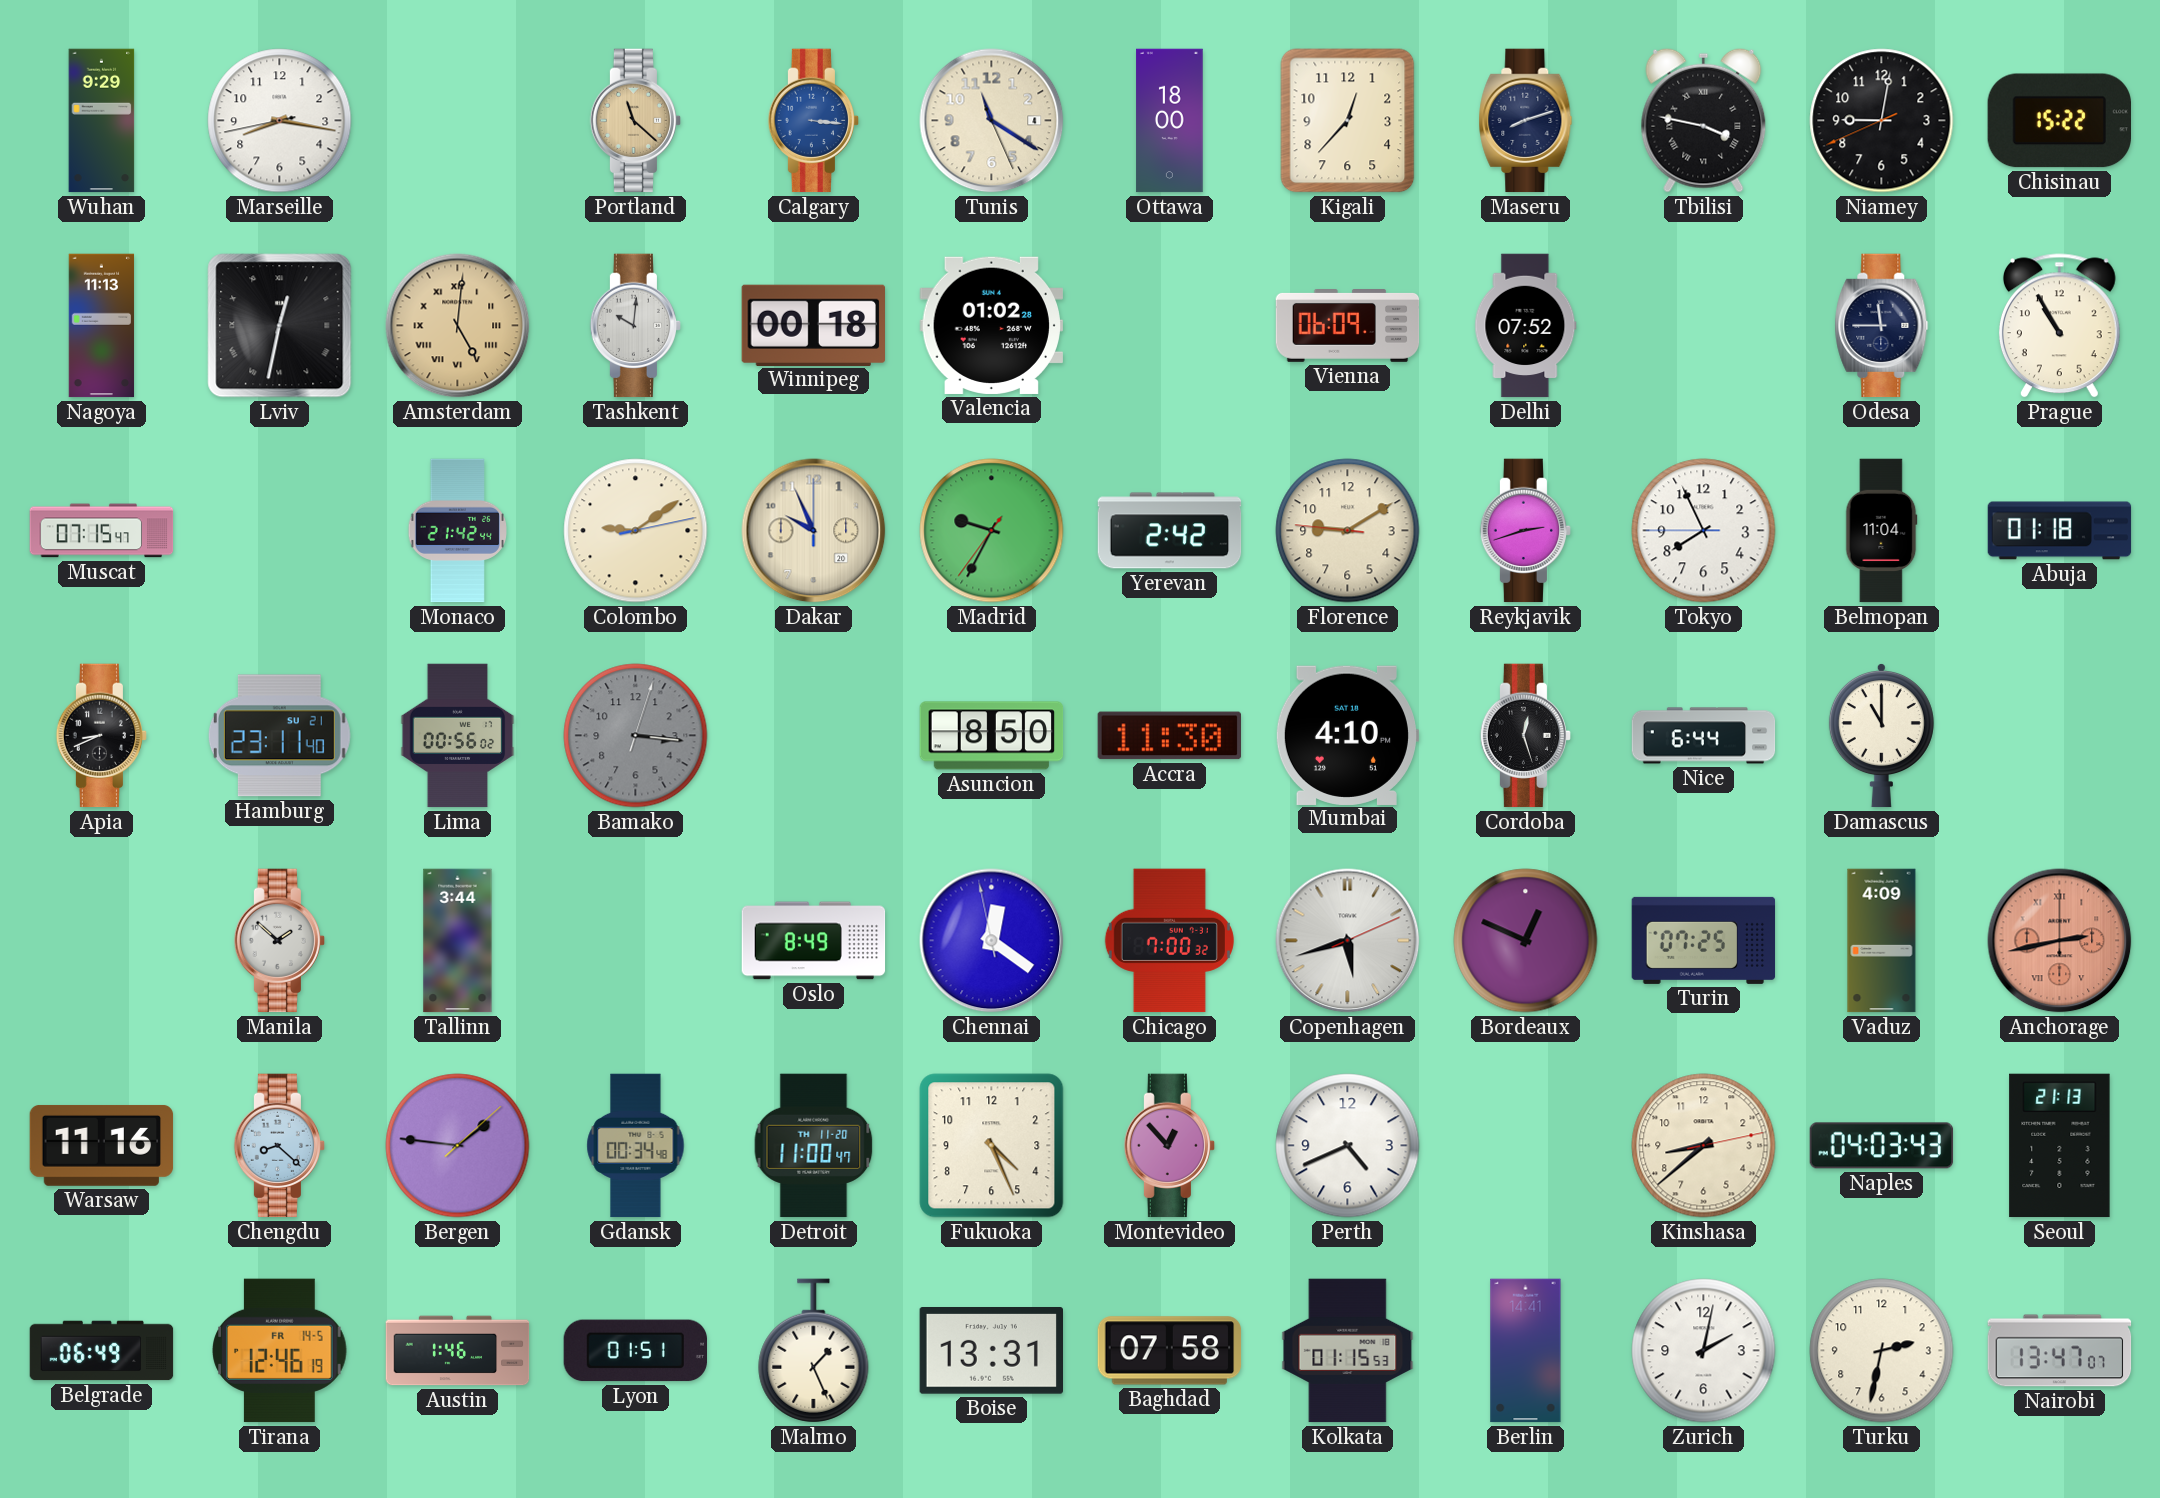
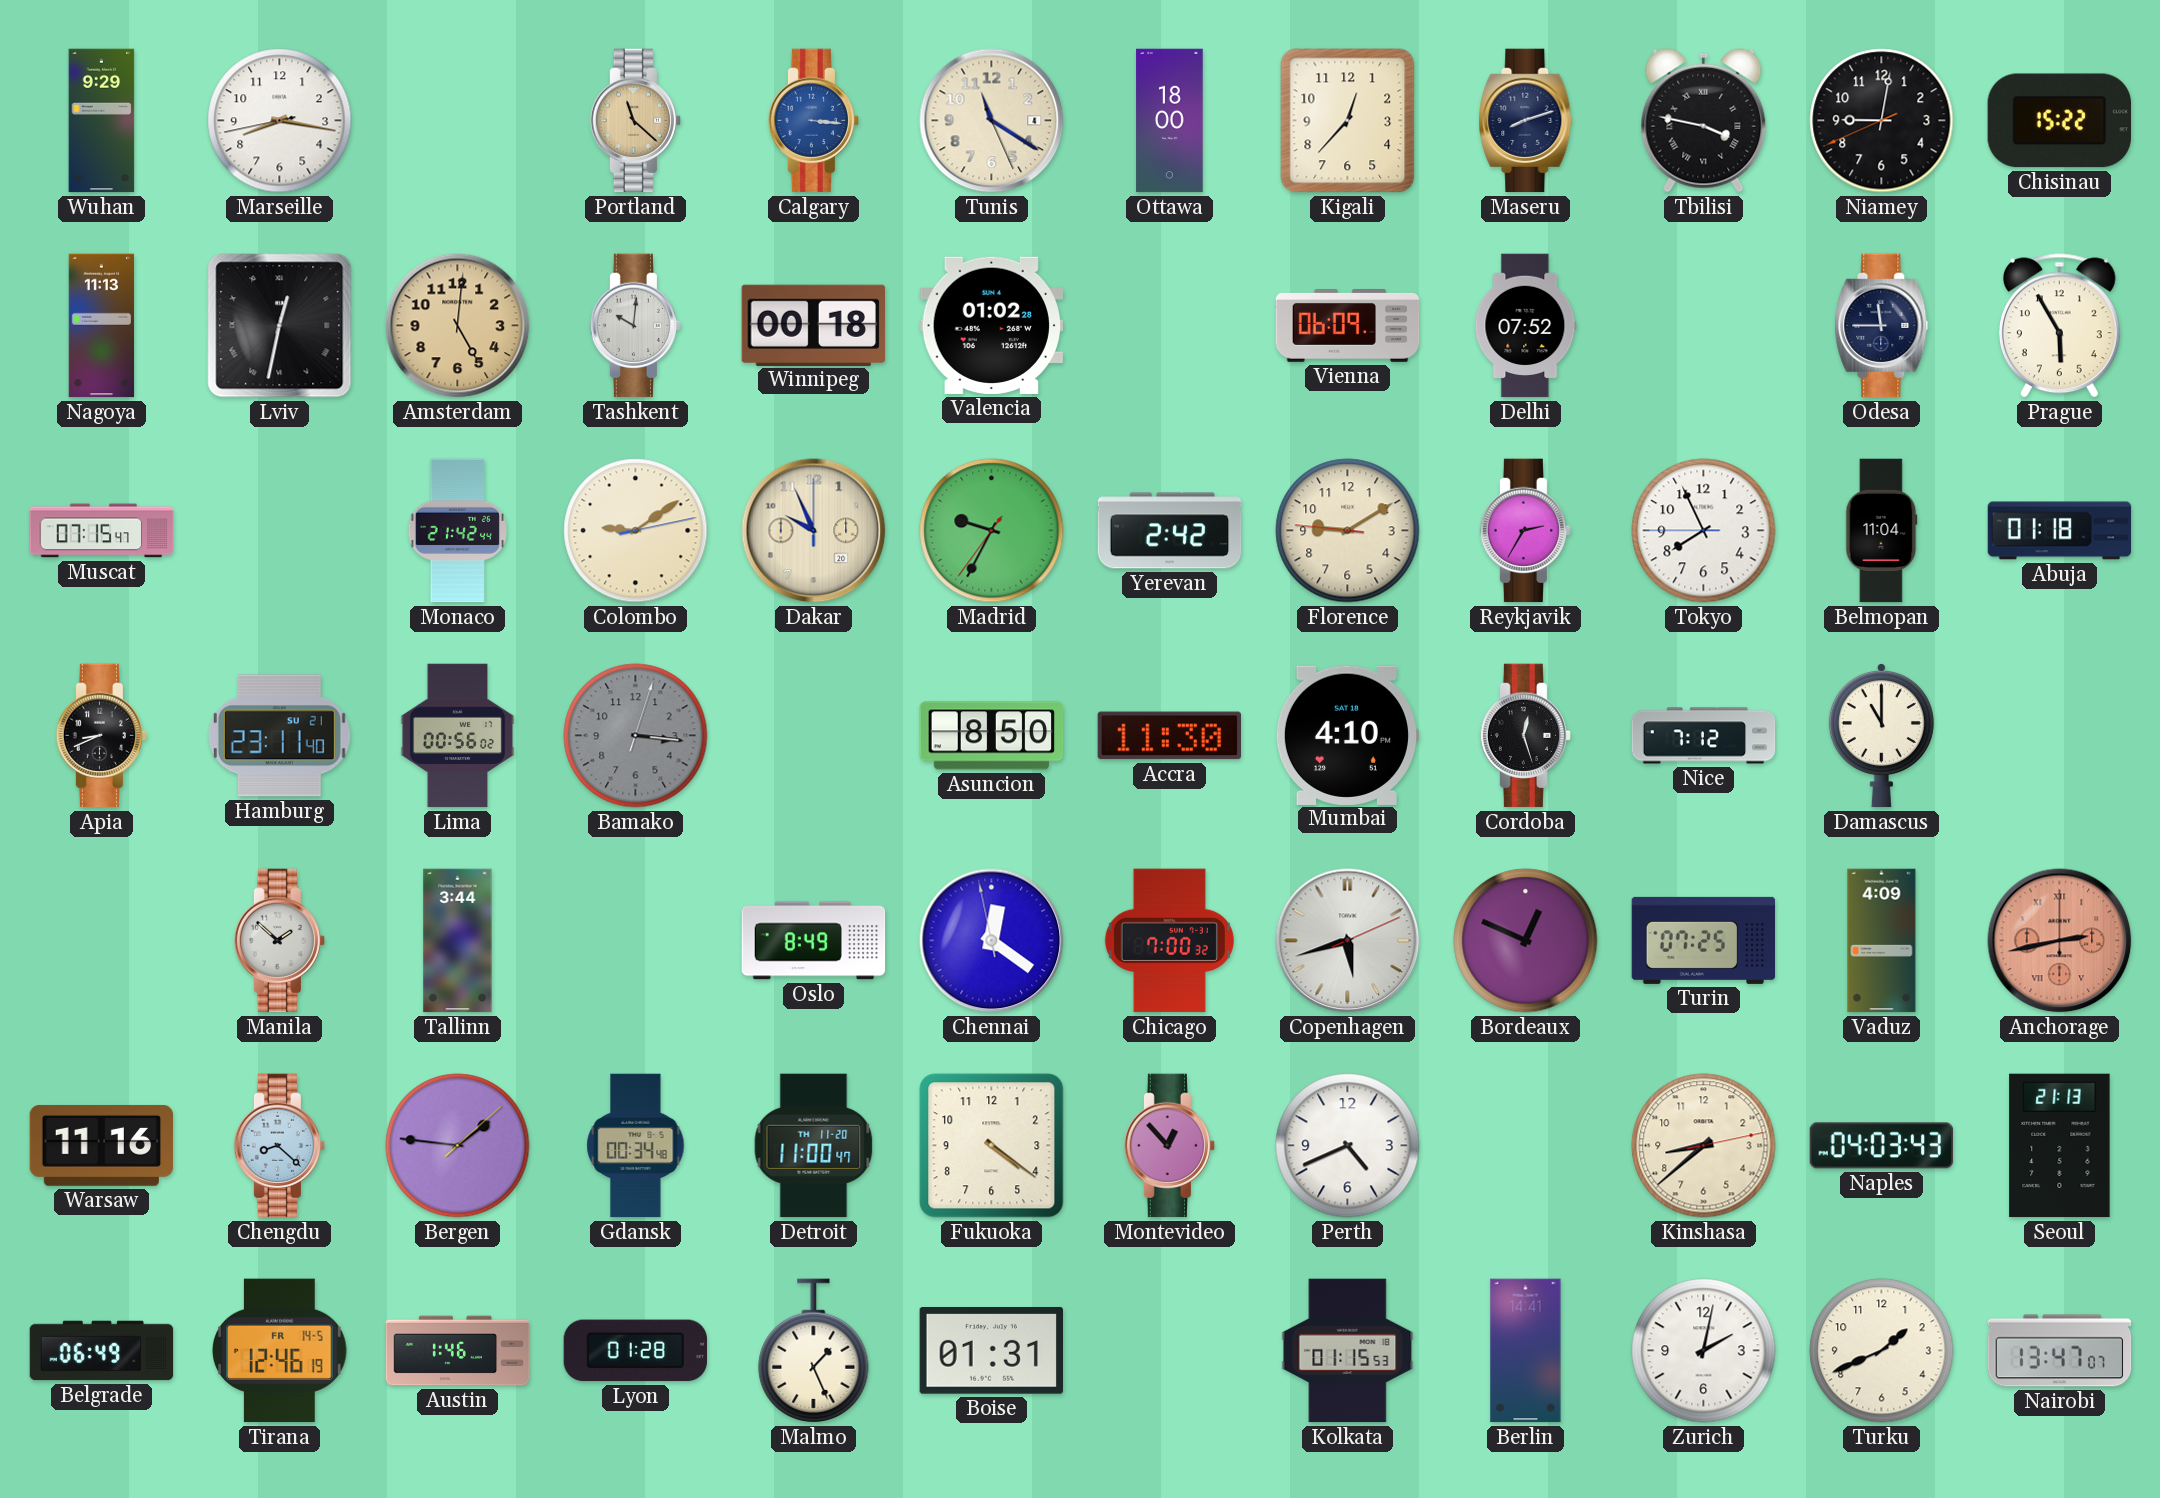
Amsterdam numerals: Roman -> Arabic (458, 326)
Prague: 10:55 -> 5:55 (2059, 326)
Reykjavik: 2:42 -> 2:35 (1526, 531)
Nice: 6:44 -> 7:12 (1704, 736)
Fukuoka: 4:26 -> 4:21 (992, 1146)
Lyon: 01:51 -> 01:28 (635, 1351)
Boise: 13:31 -> 01:31 (991, 1351)
Baghdad: 07:58 -> none (1170, 1351)
Turku: 2:32 -> 1:41 (1882, 1351)
